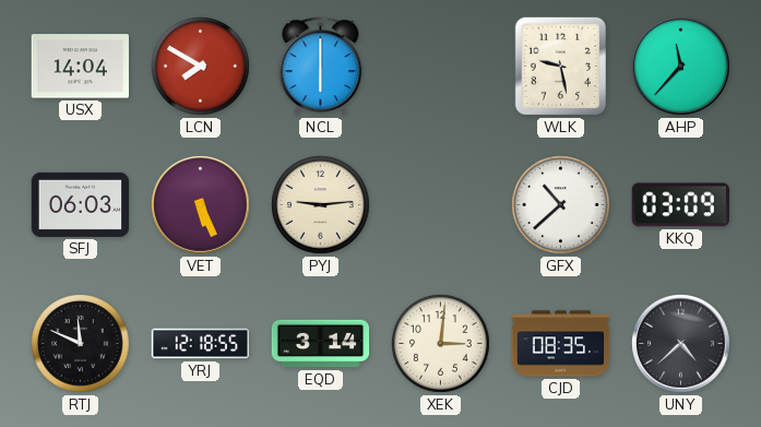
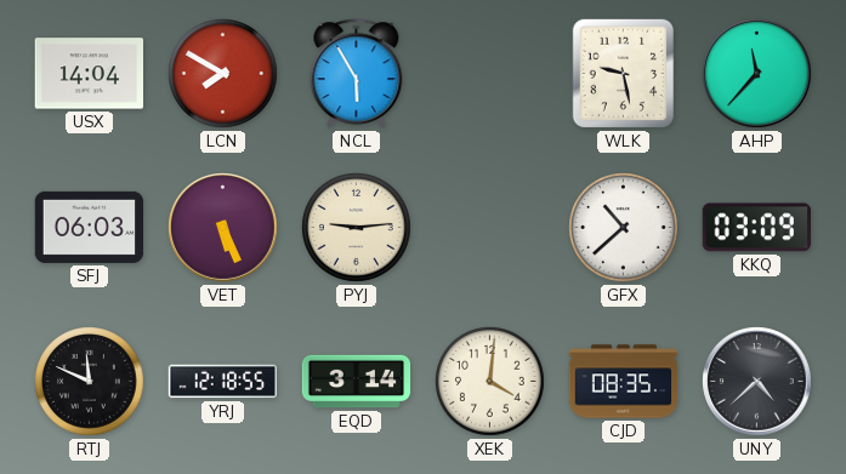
NCL: 6:00 -> 5:55 (357, 74)
XEK: 3:01 -> 4:01 (490, 382)
